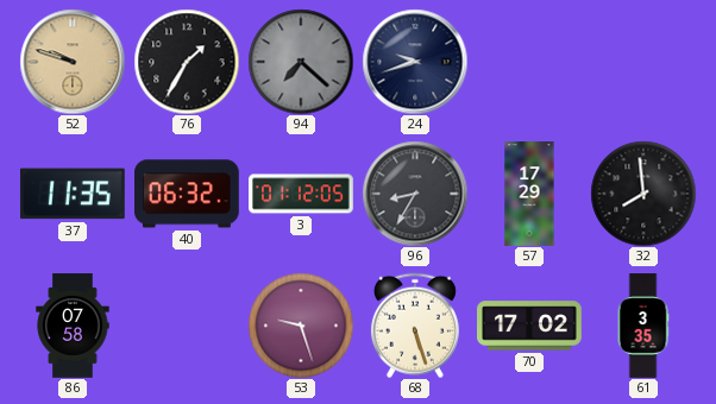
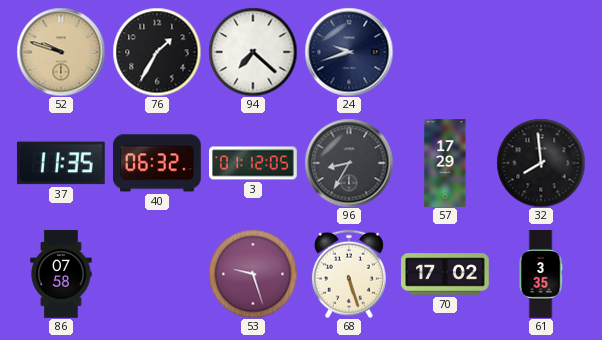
94 dial: grey -> white (253, 52)
